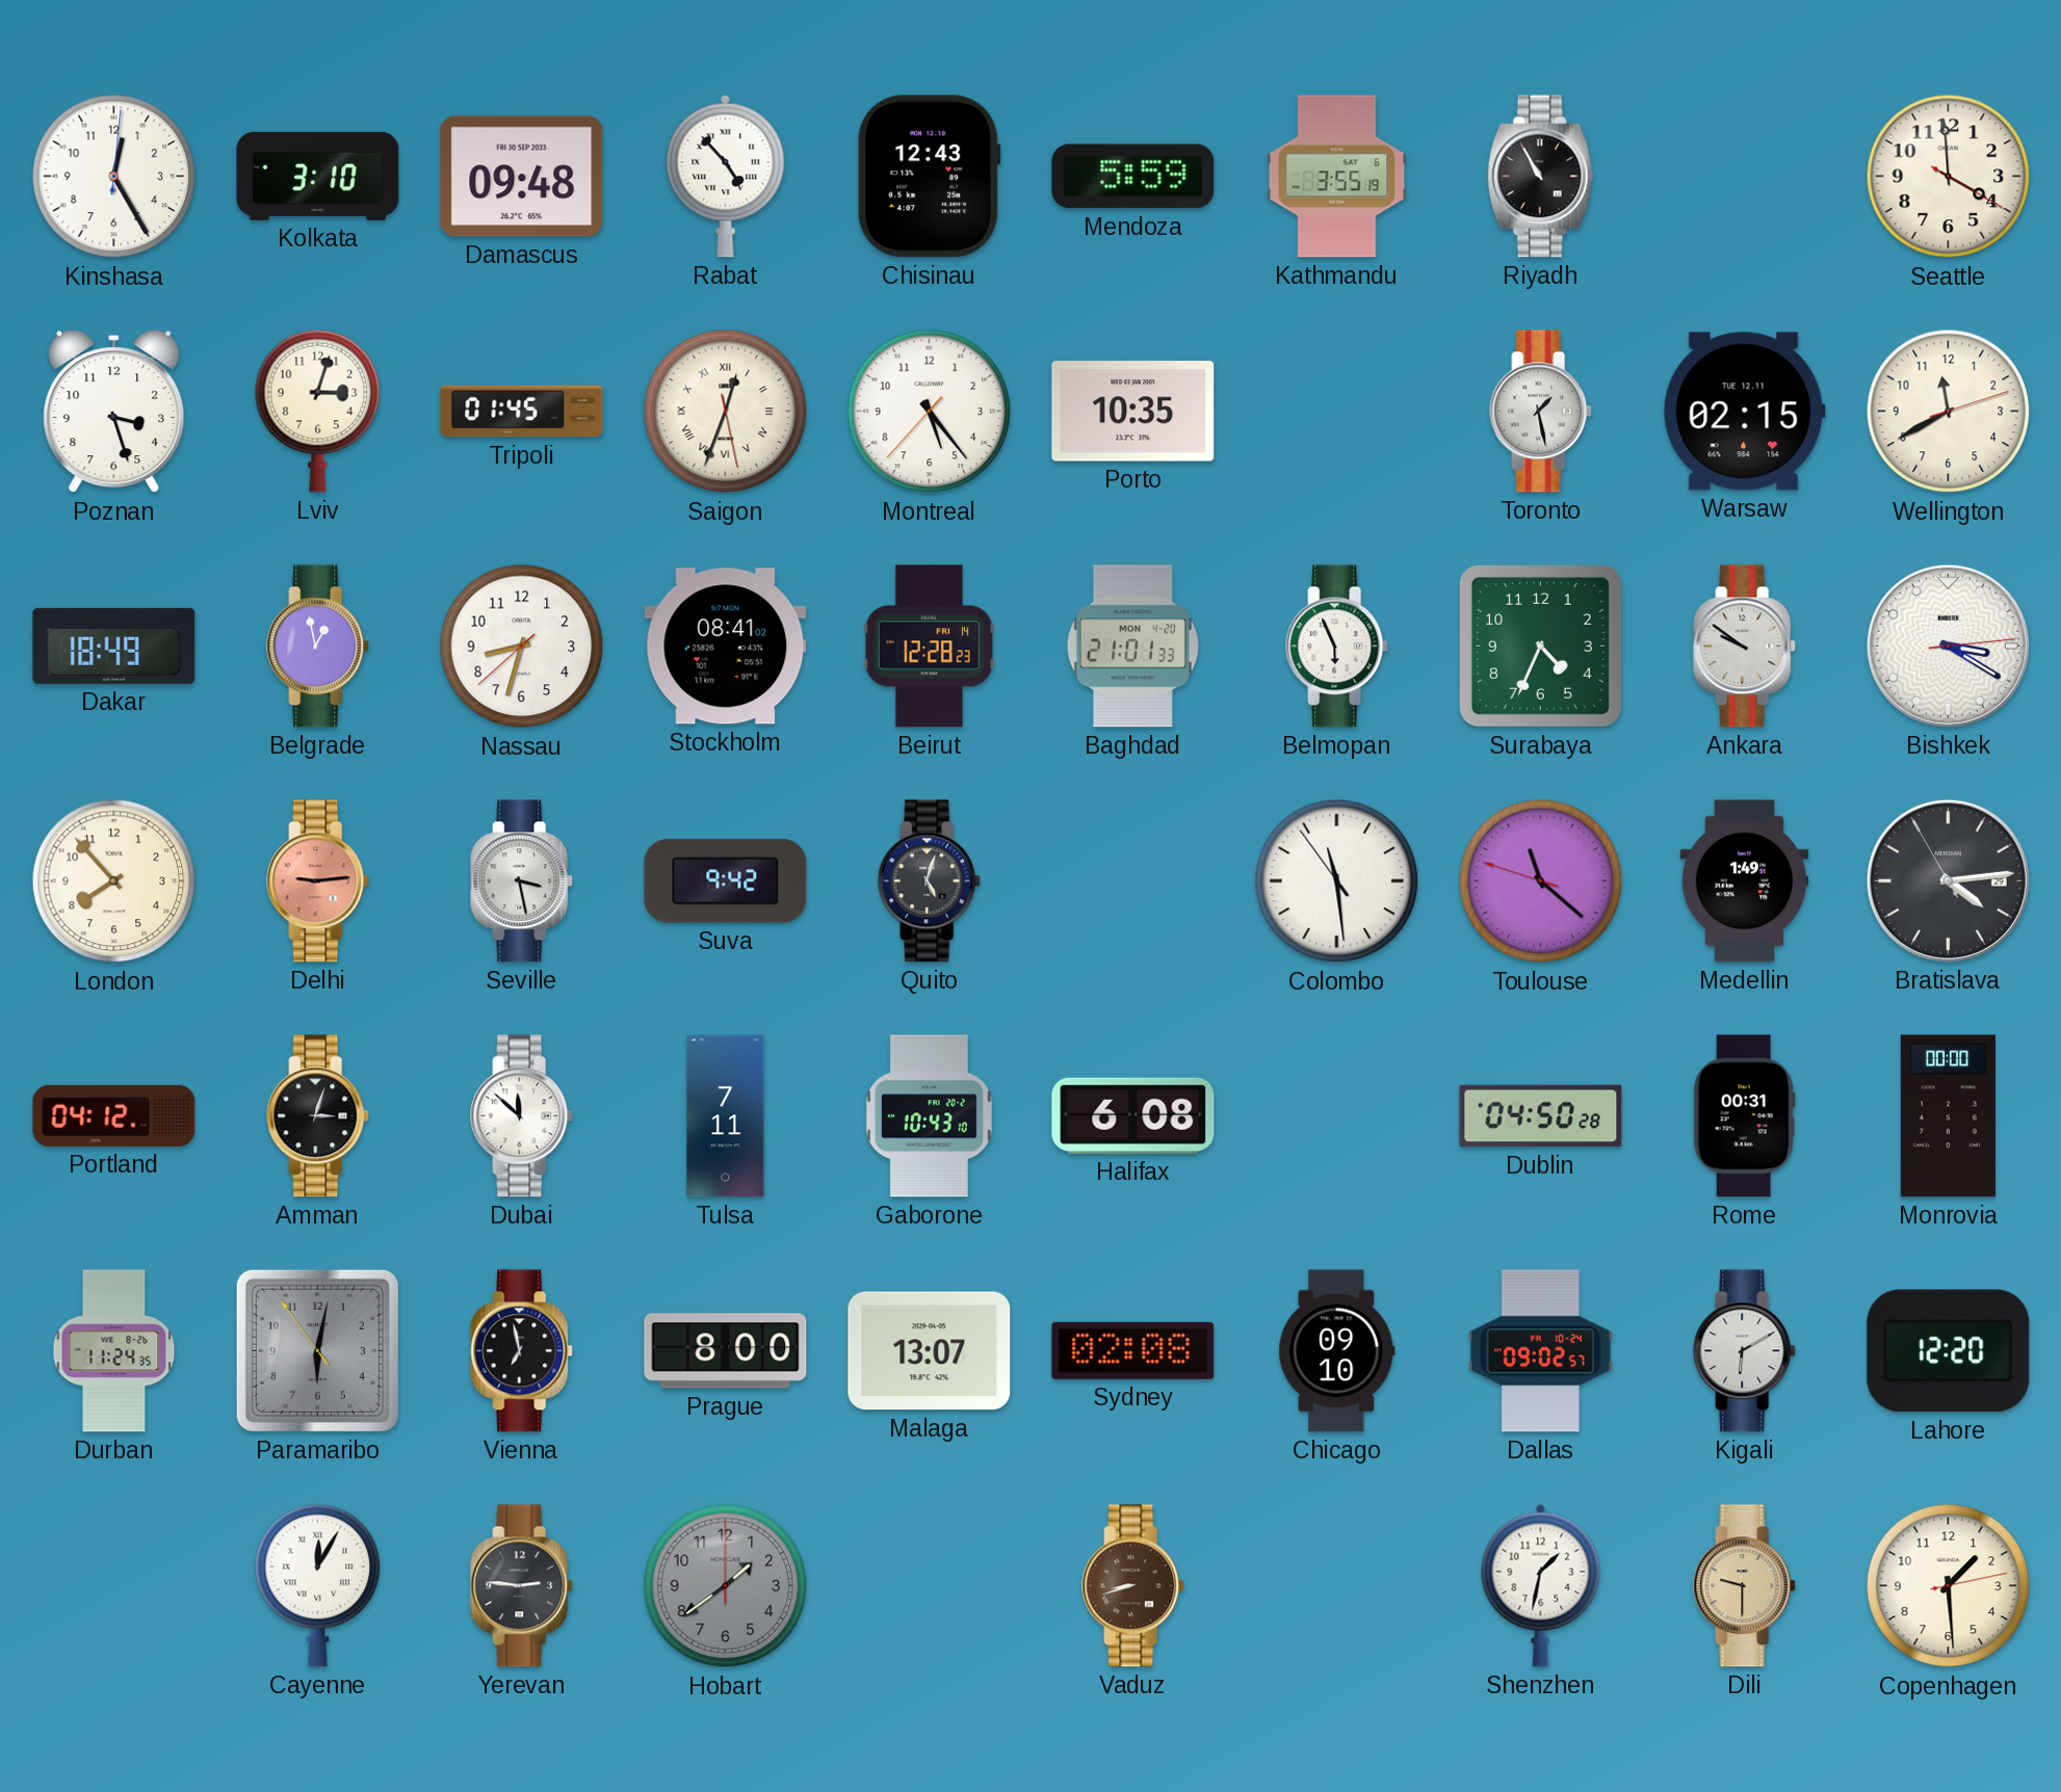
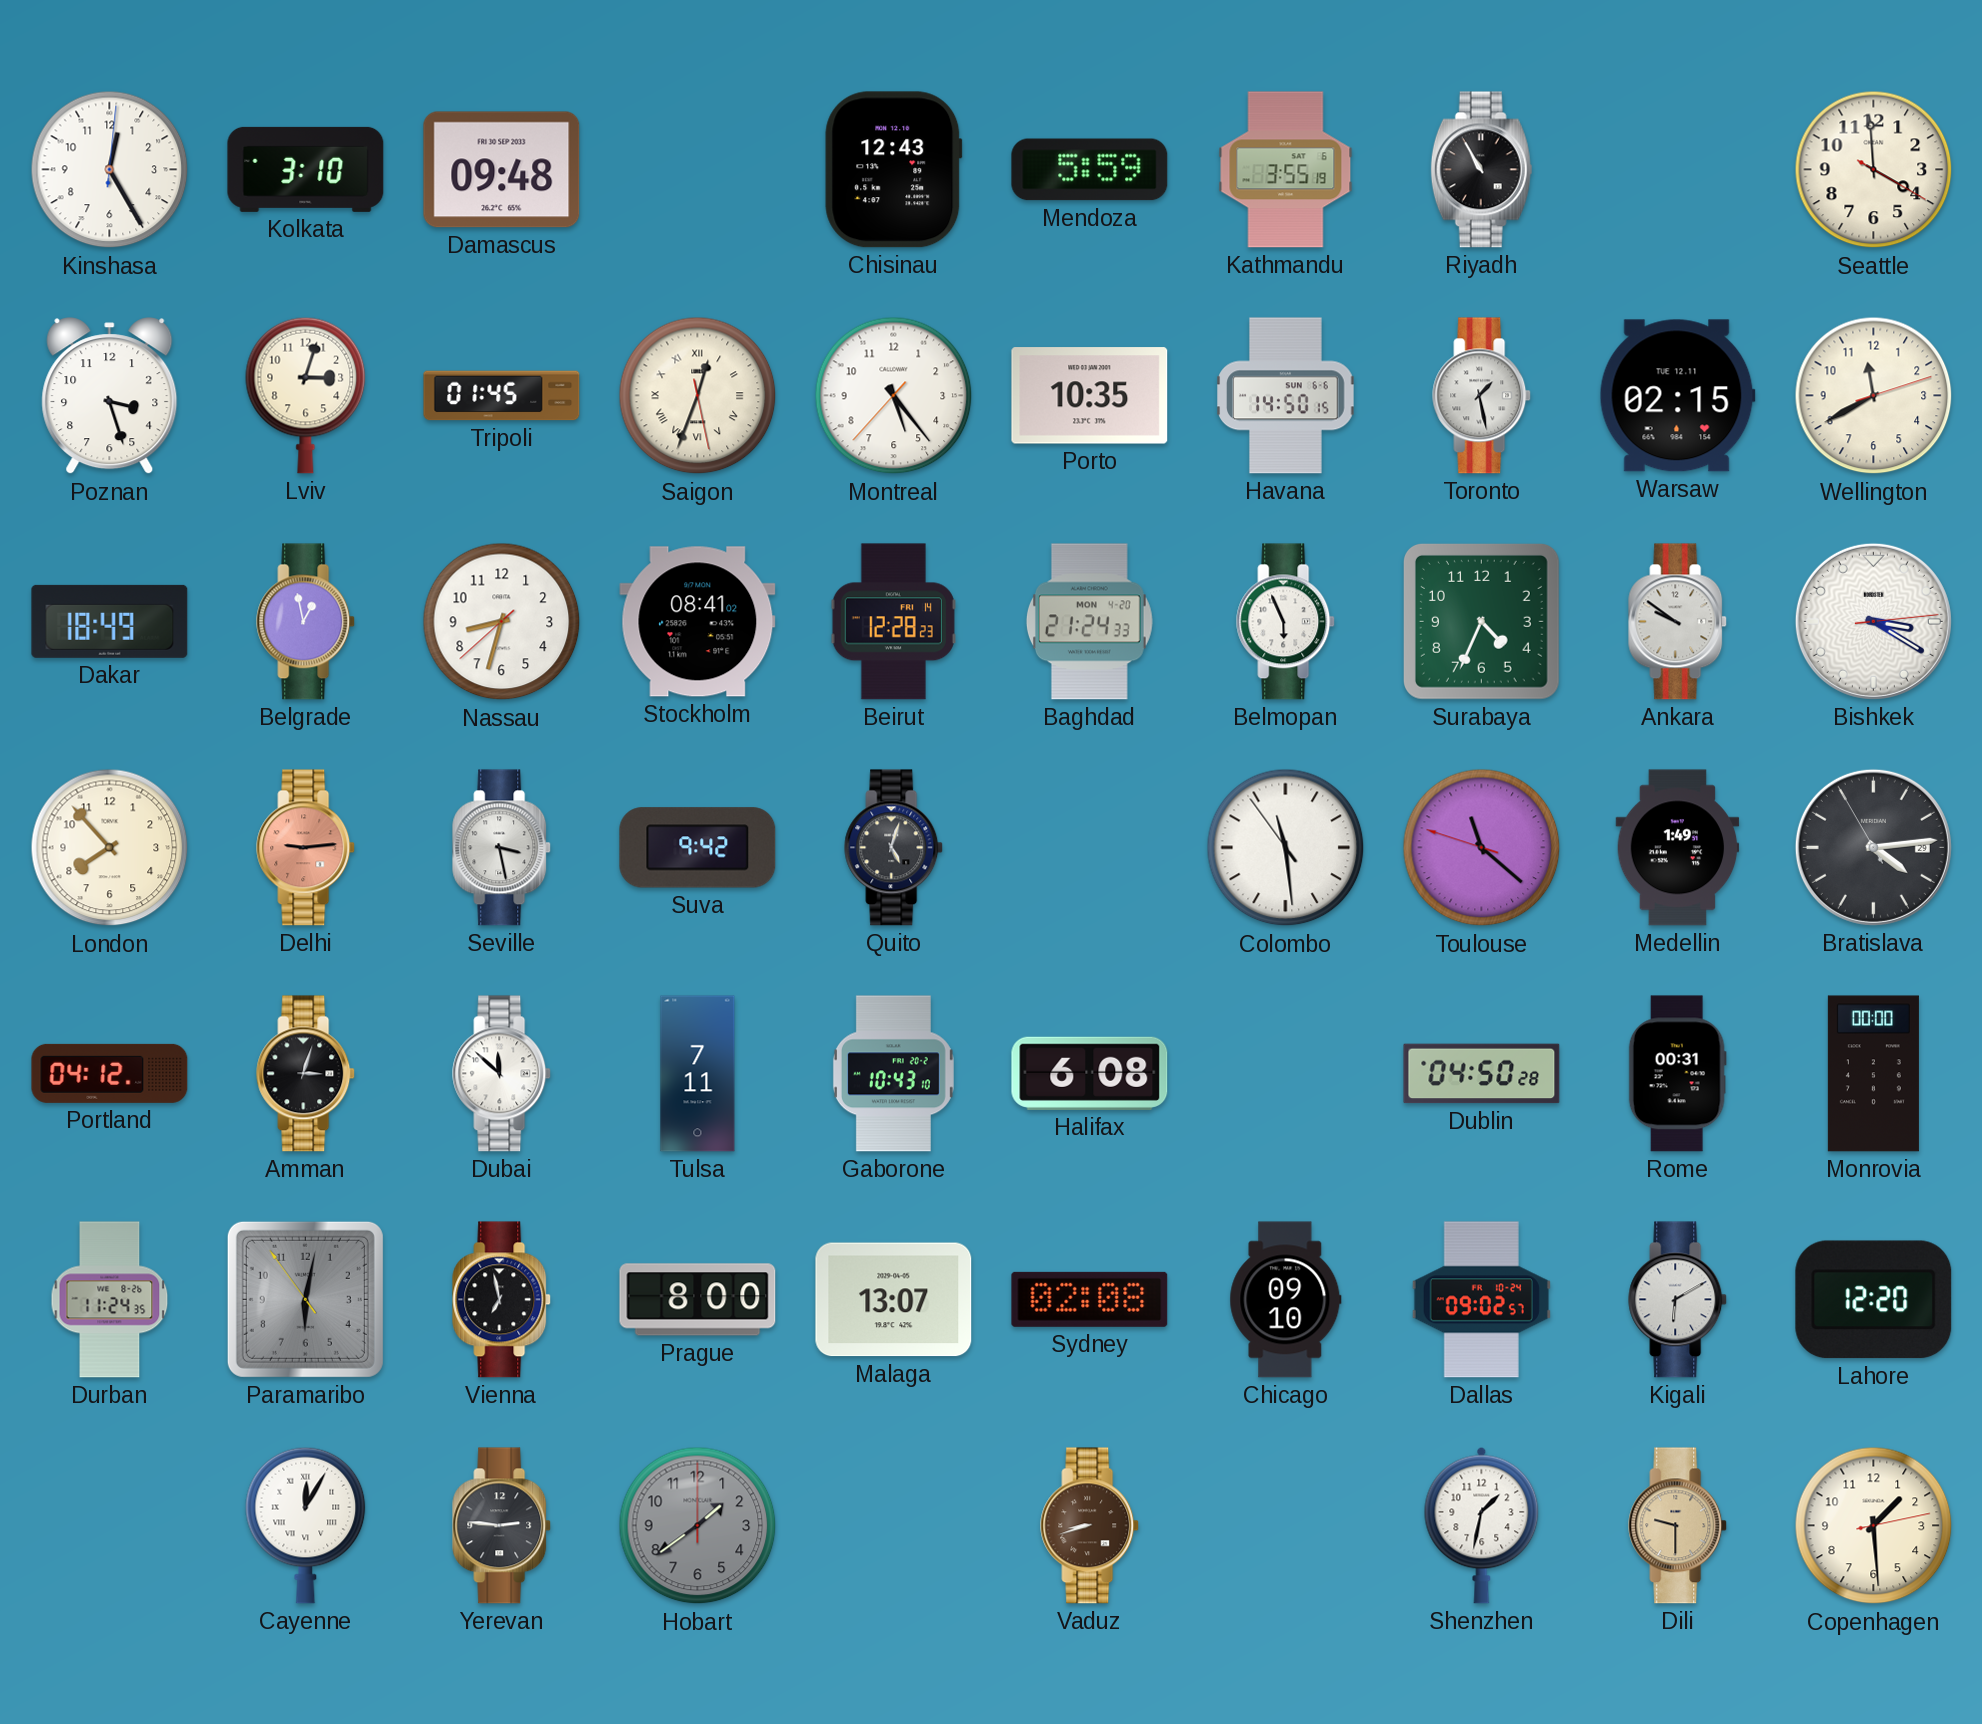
Rabat: 4:53 -> none (726, 176)
Havana: none -> 14:50 (1286, 396)
Baghdad: 21:01 -> 21:24 (1089, 622)
